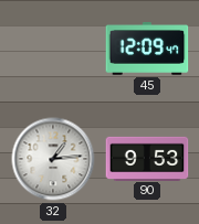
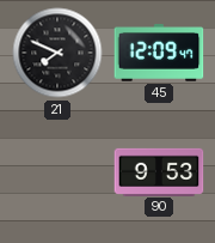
21: none -> 7:49 (57, 53)
32: 1:14 -> none (53, 159)
